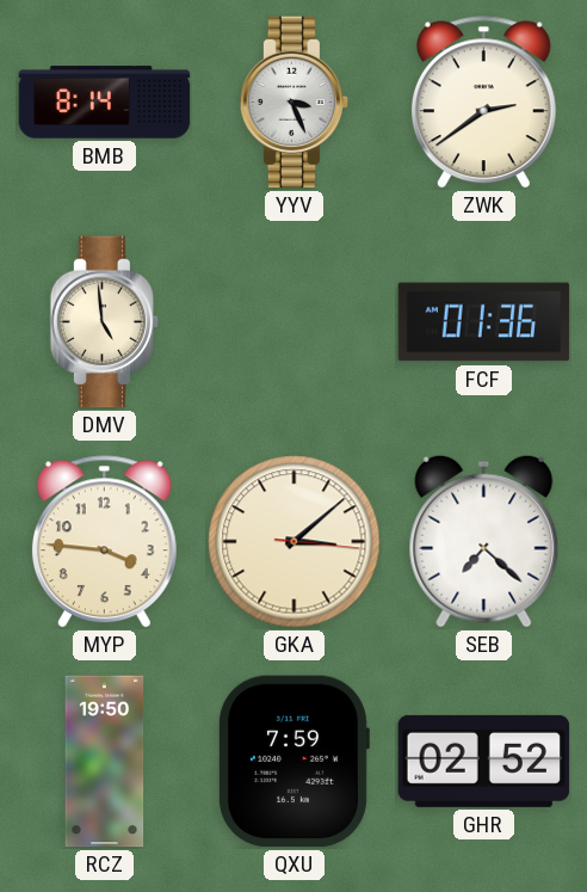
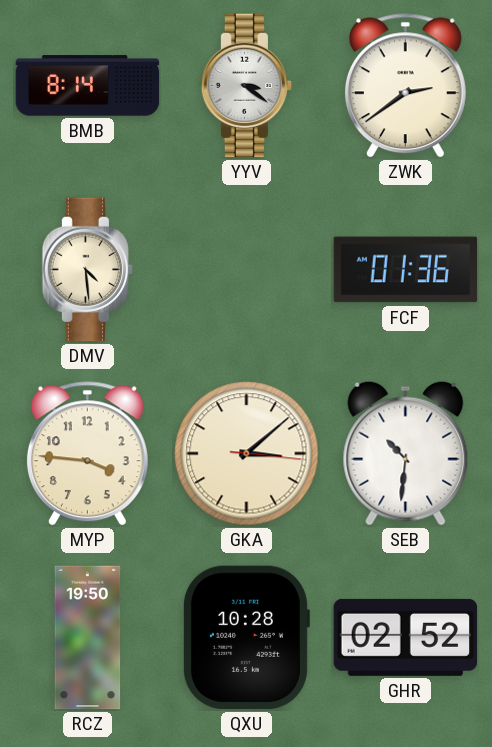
YYV: 3:26 -> 3:21 (247, 86)
DMV: 4:59 -> 4:29 (88, 270)
SEB: 7:22 -> 10:31 (406, 453)
QXU: 7:59 -> 10:28 (246, 638)
